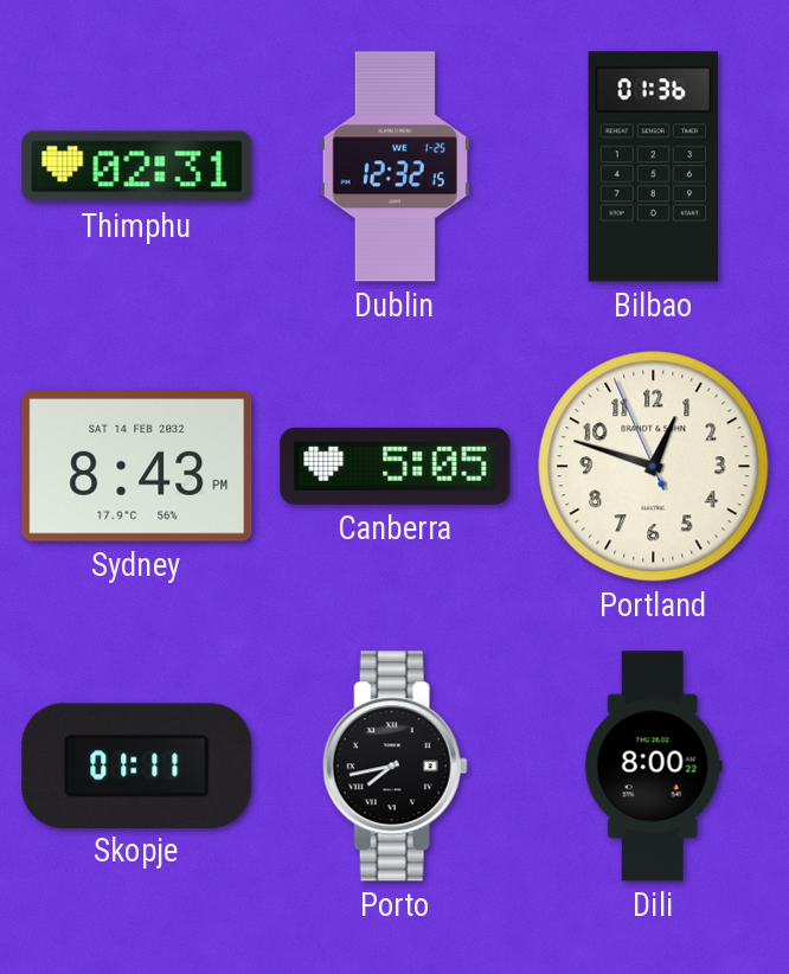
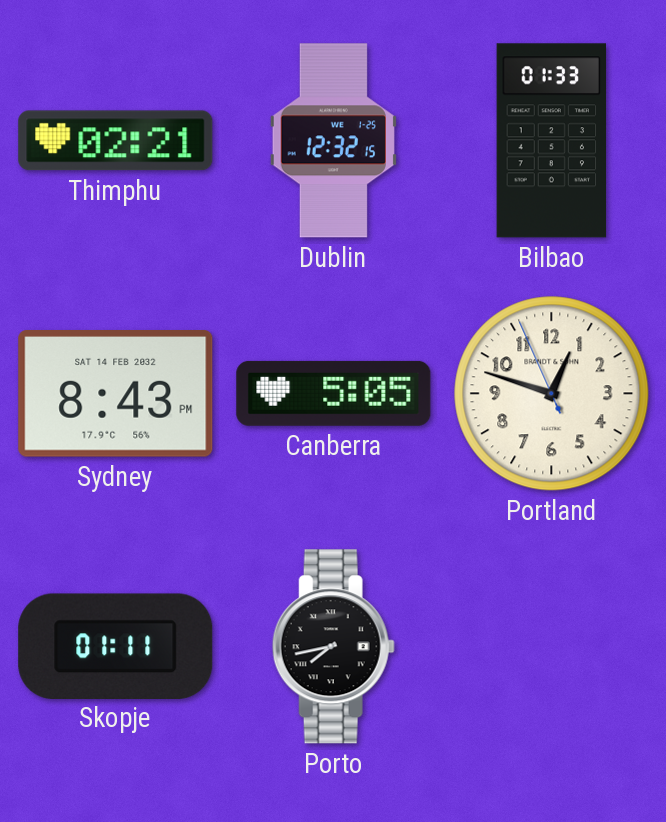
Thimphu: 02:31 -> 02:21 (116, 141)
Bilbao: 01:36 -> 01:33 (552, 141)
Dili: 8:00 -> none (653, 767)
